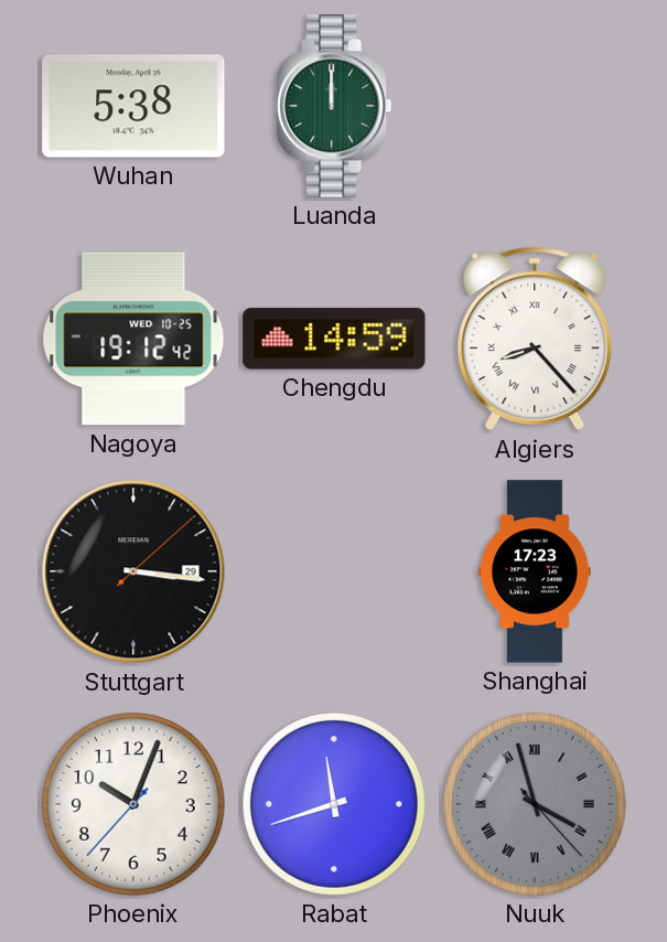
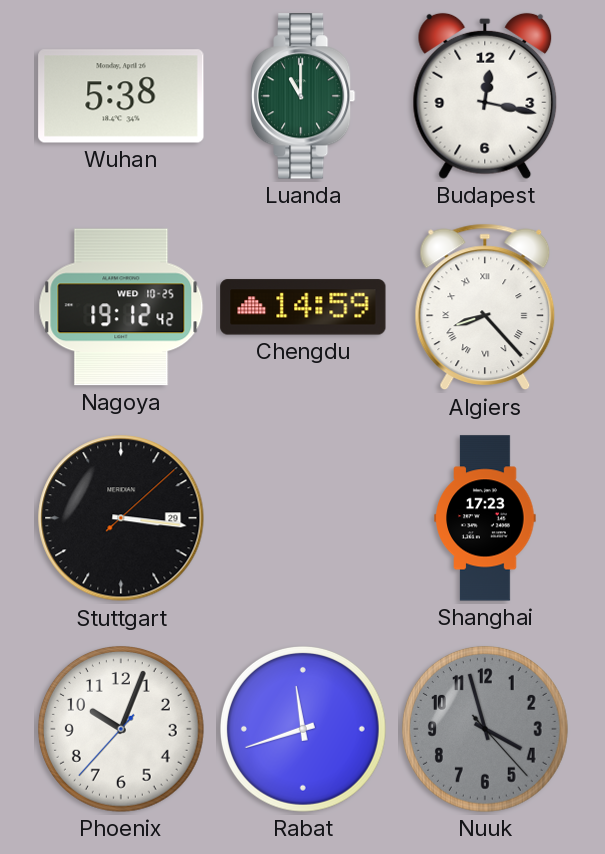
Luanda: 12:00 -> 11:00 (303, 96)
Budapest: none -> 12:17 (485, 96)
Nuuk numerals: Roman -> Arabic (486, 730)
